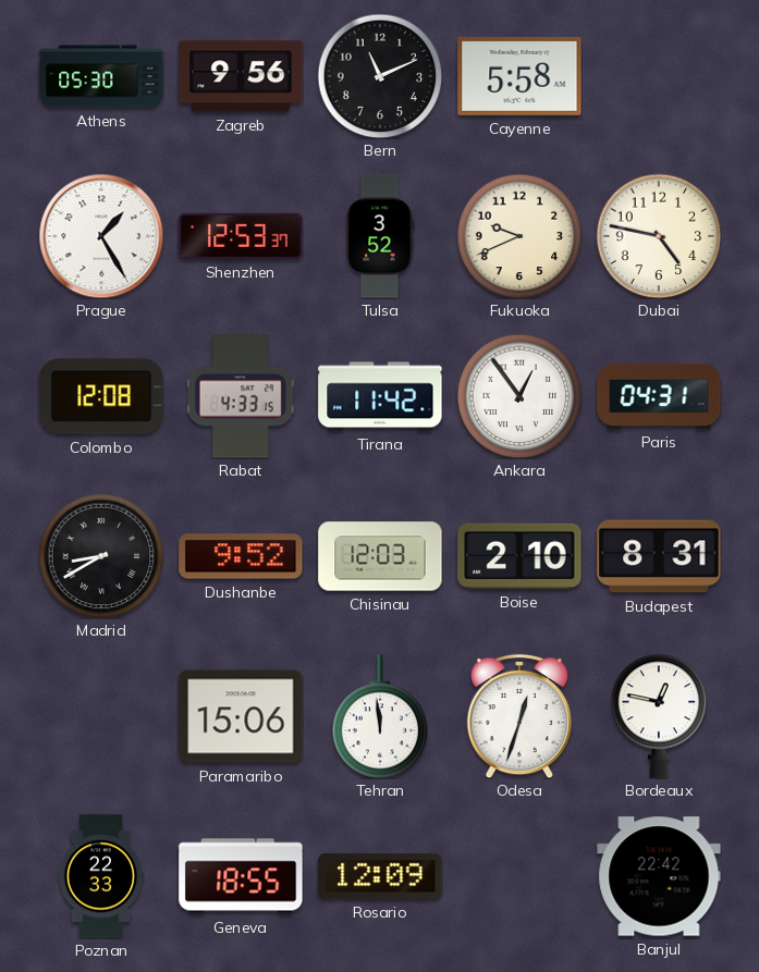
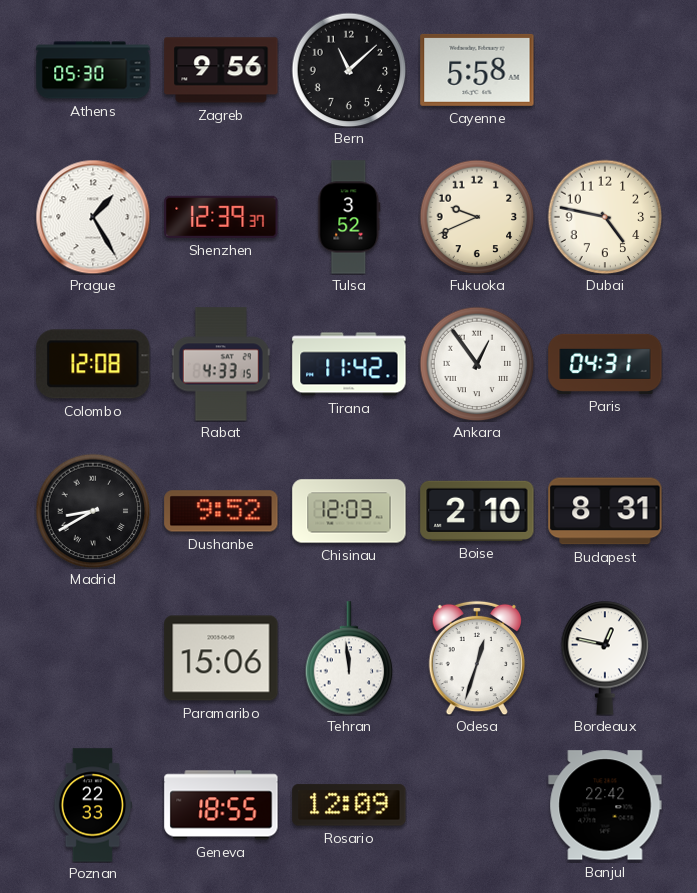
Bern: 11:11 -> 11:08 (349, 70)
Shenzhen: 12:53 -> 12:39 (221, 217)
